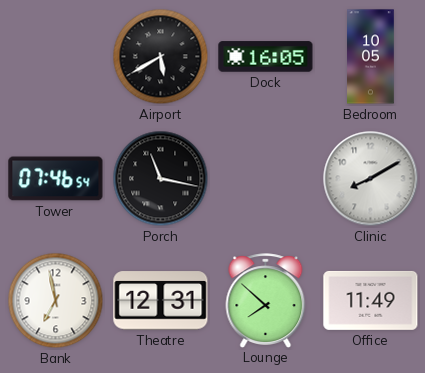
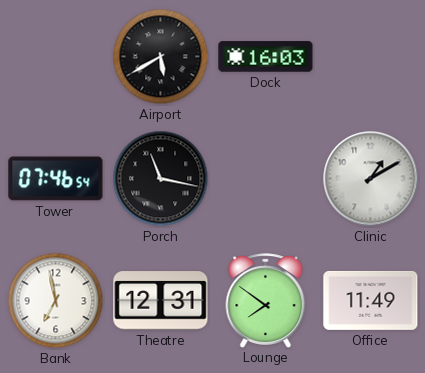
Dock: 16:05 -> 16:03 (266, 57)
Bedroom: 10:05 -> none (371, 57)
Clinic: 8:10 -> 1:10 (371, 179)
Lounge: 7:52 -> 7:51 (266, 300)
